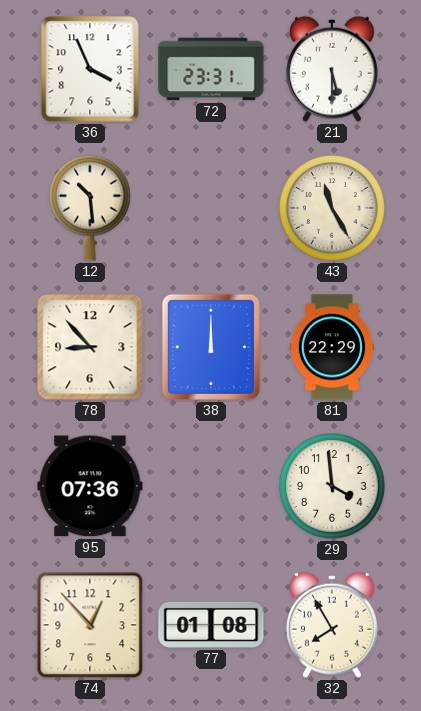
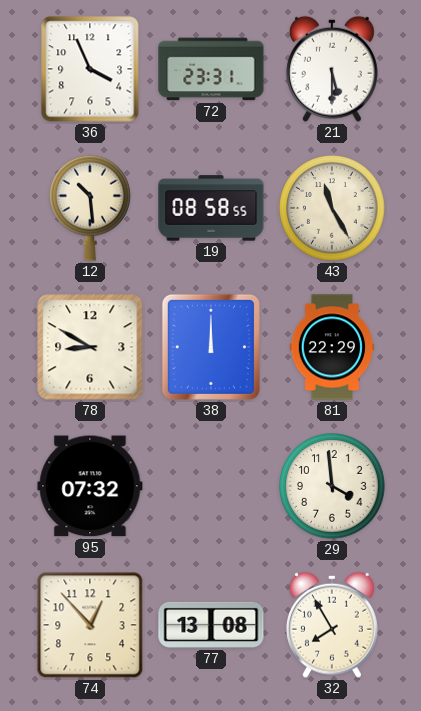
19: none -> 08:58 (211, 208)
78: 8:53 -> 8:50 (90, 347)
95: 07:36 -> 07:32 (90, 486)
77: 01:08 -> 13:08 (211, 625)
